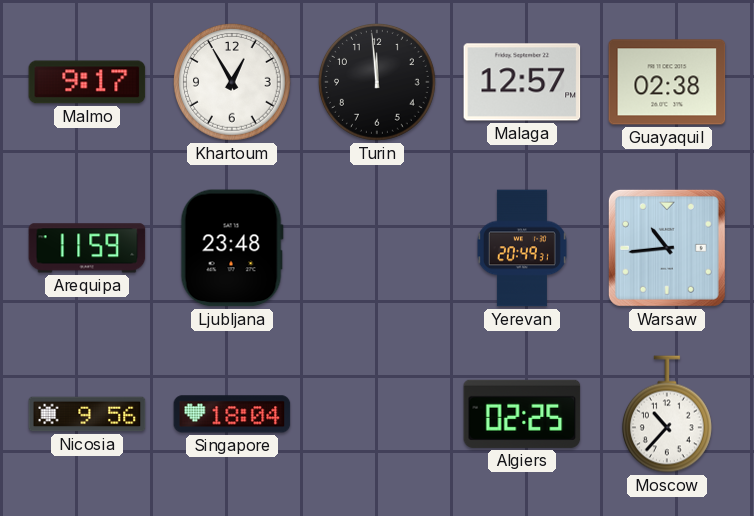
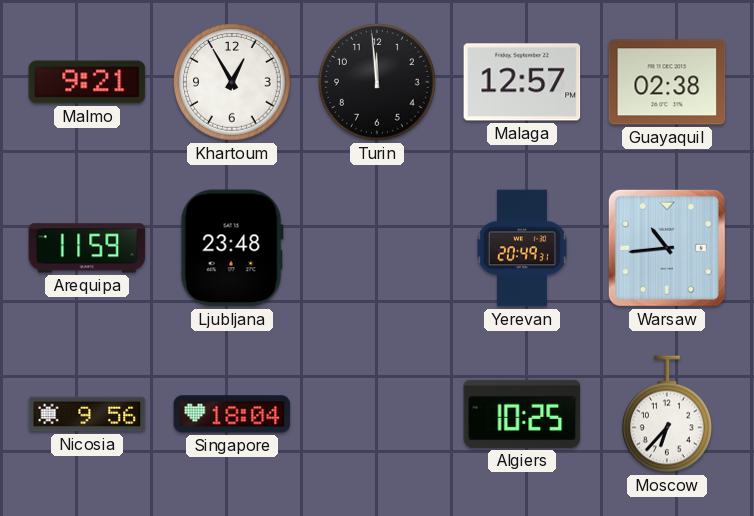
Malmo: 9:17 -> 9:21 (87, 82)
Algiers: 02:25 -> 10:25 (522, 414)
Moscow: 10:37 -> 6:37 (667, 414)
